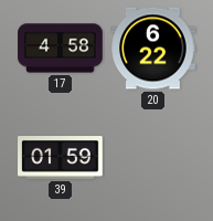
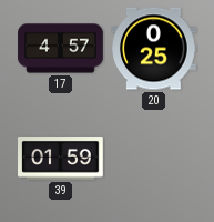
17: 4:58 -> 4:57 (61, 49)
20: 6:22 -> 0:25 (154, 49)
